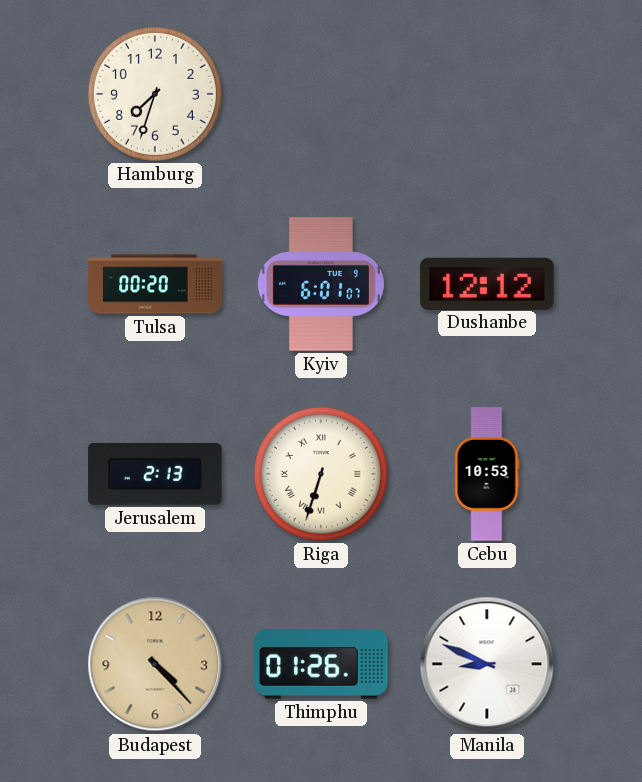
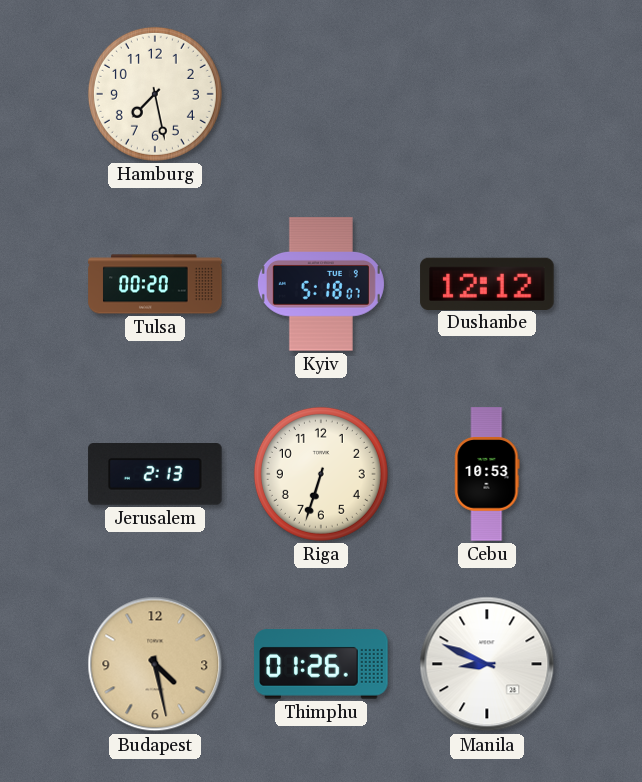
Hamburg: 7:33 -> 7:28 (155, 94)
Kyiv: 6:01 -> 5:18 (321, 284)
Riga numerals: Roman -> Arabic (321, 474)
Budapest: 4:23 -> 4:28 (155, 664)
